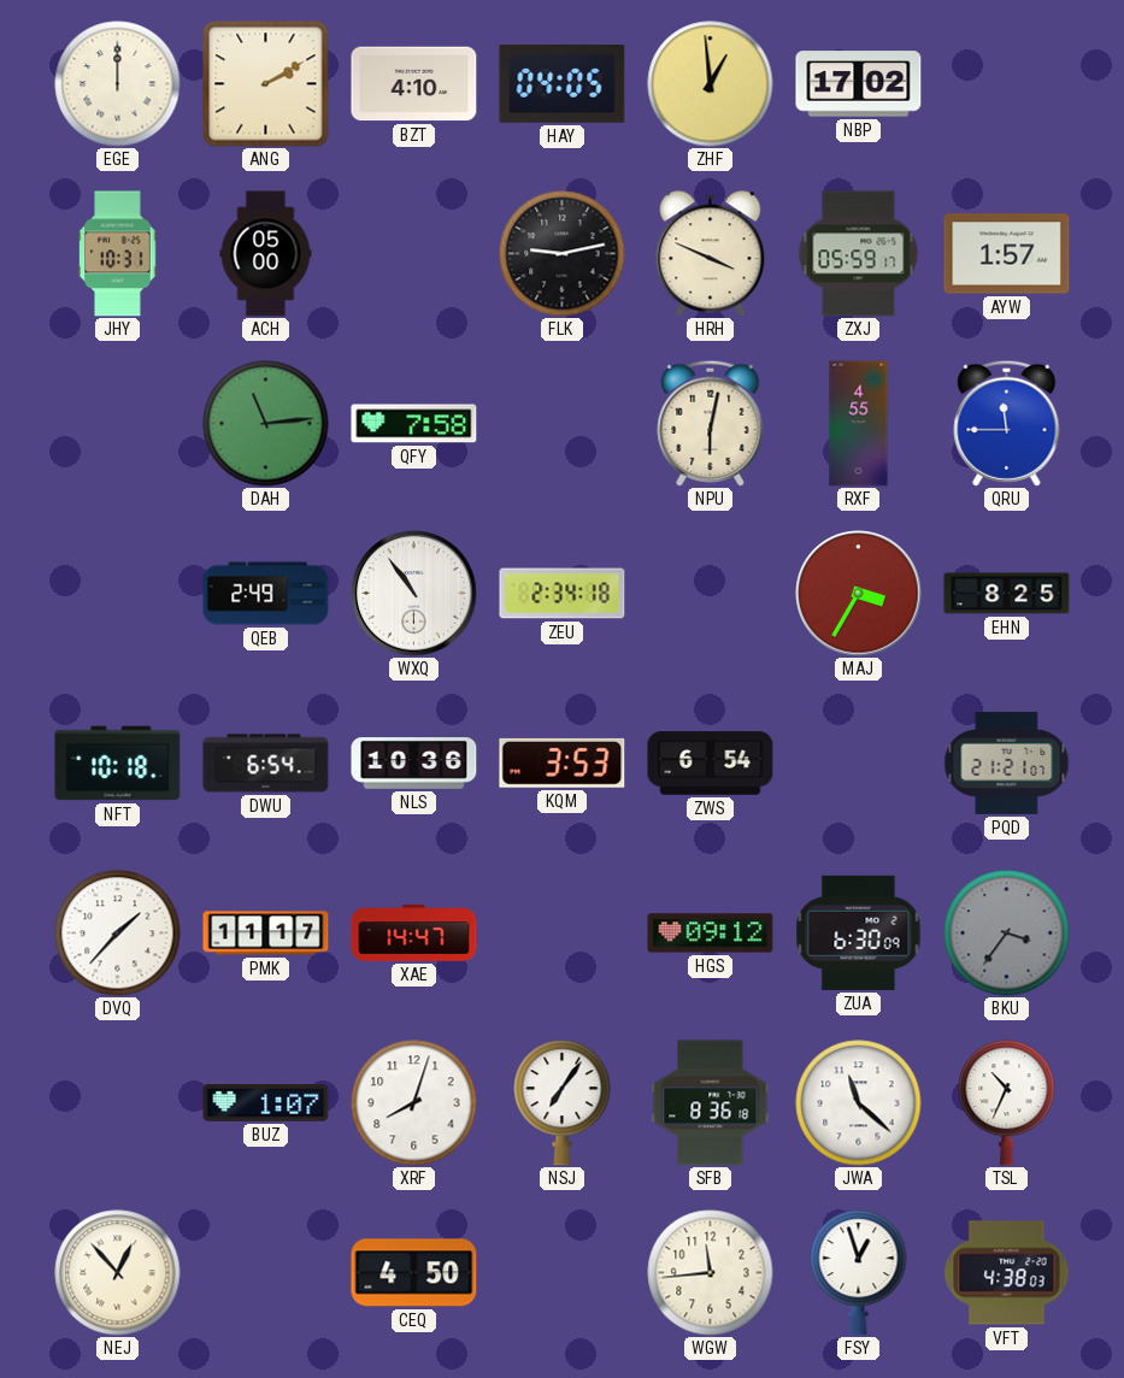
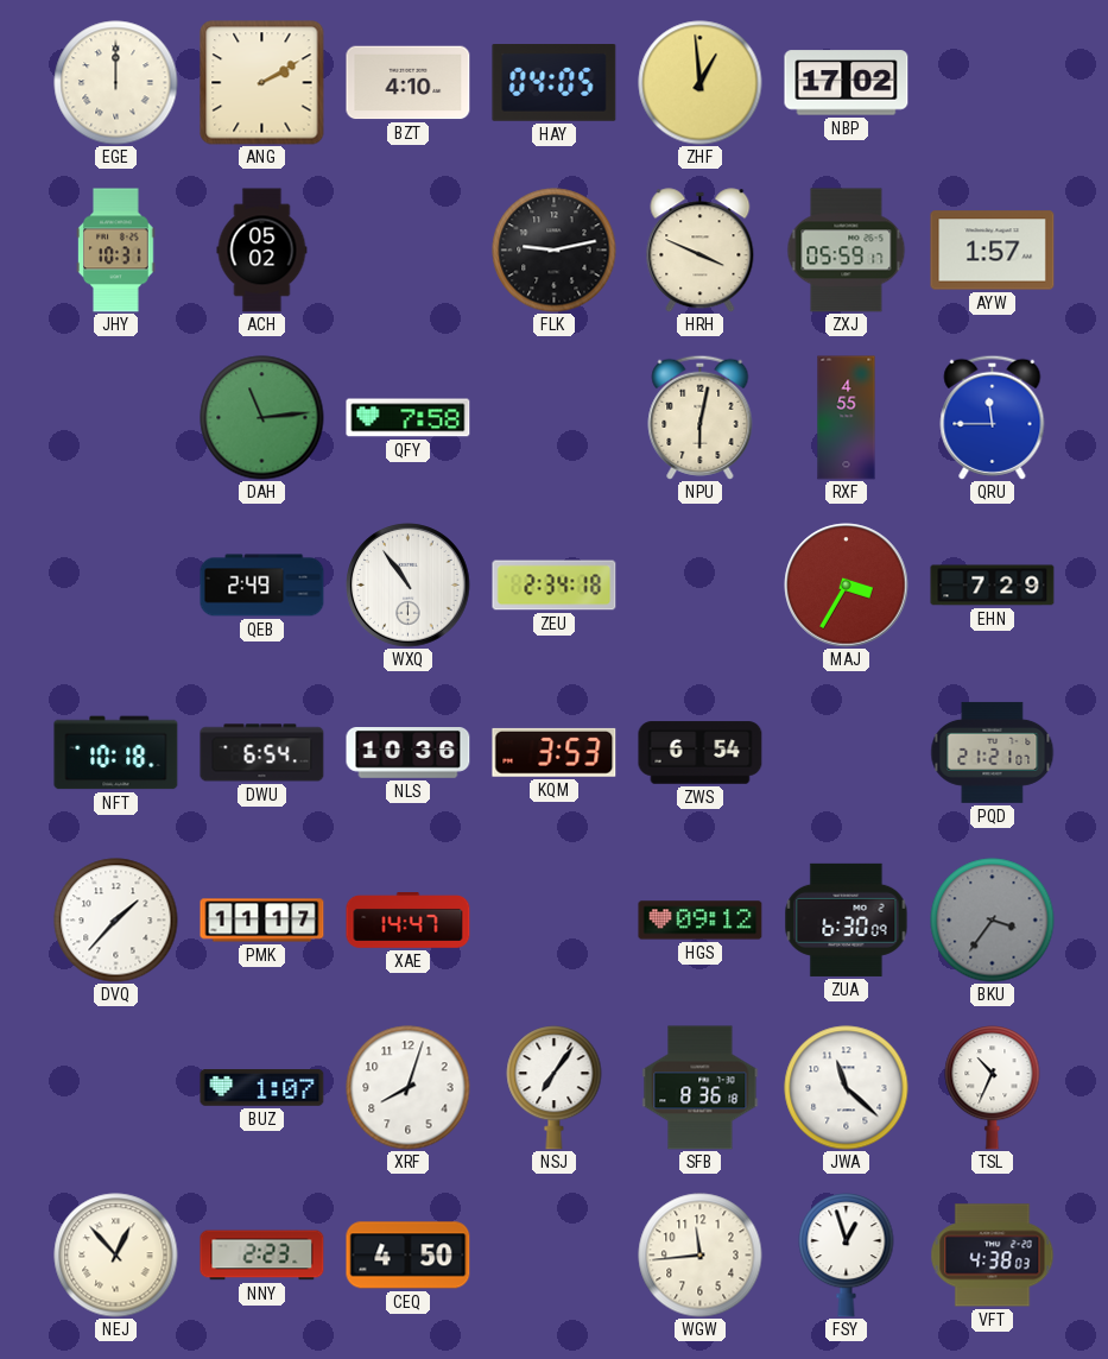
ACH: 05:00 -> 05:02 (262, 251)
EHN: 8:25 -> 7:29 (993, 586)
NNY: none -> 2:23 (262, 1256)
